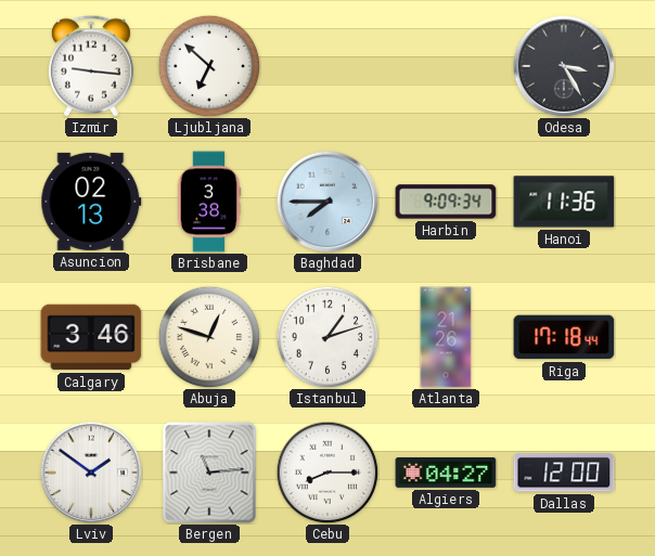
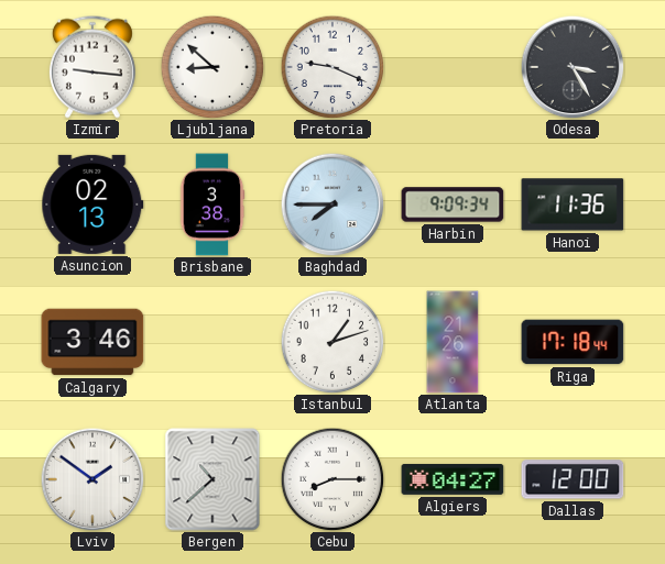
Ljubljana: 6:52 -> 8:52 (212, 67)
Pretoria: none -> 9:19 (332, 67)
Abuja: 12:48 -> none (209, 337)
Bergen: 11:14 -> 10:38 (212, 479)
